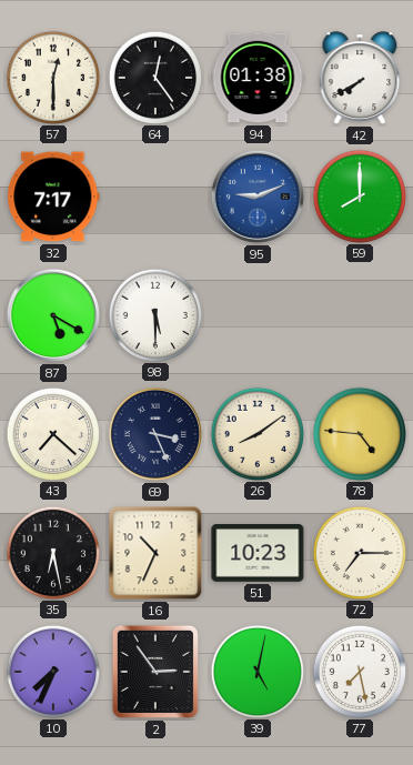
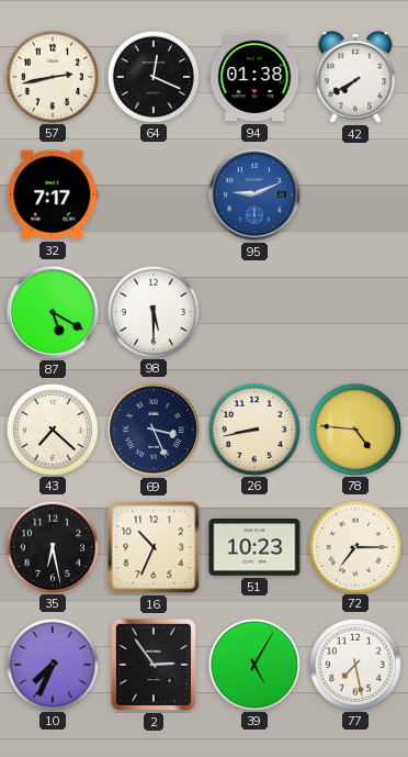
57: 12:30 -> 2:43 (52, 76)
64: 12:24 -> 12:19 (152, 76)
59: 8:00 -> none (359, 195)
26: 8:09 -> 8:43 (253, 428)
39: 5:02 -> 5:05 (253, 664)
